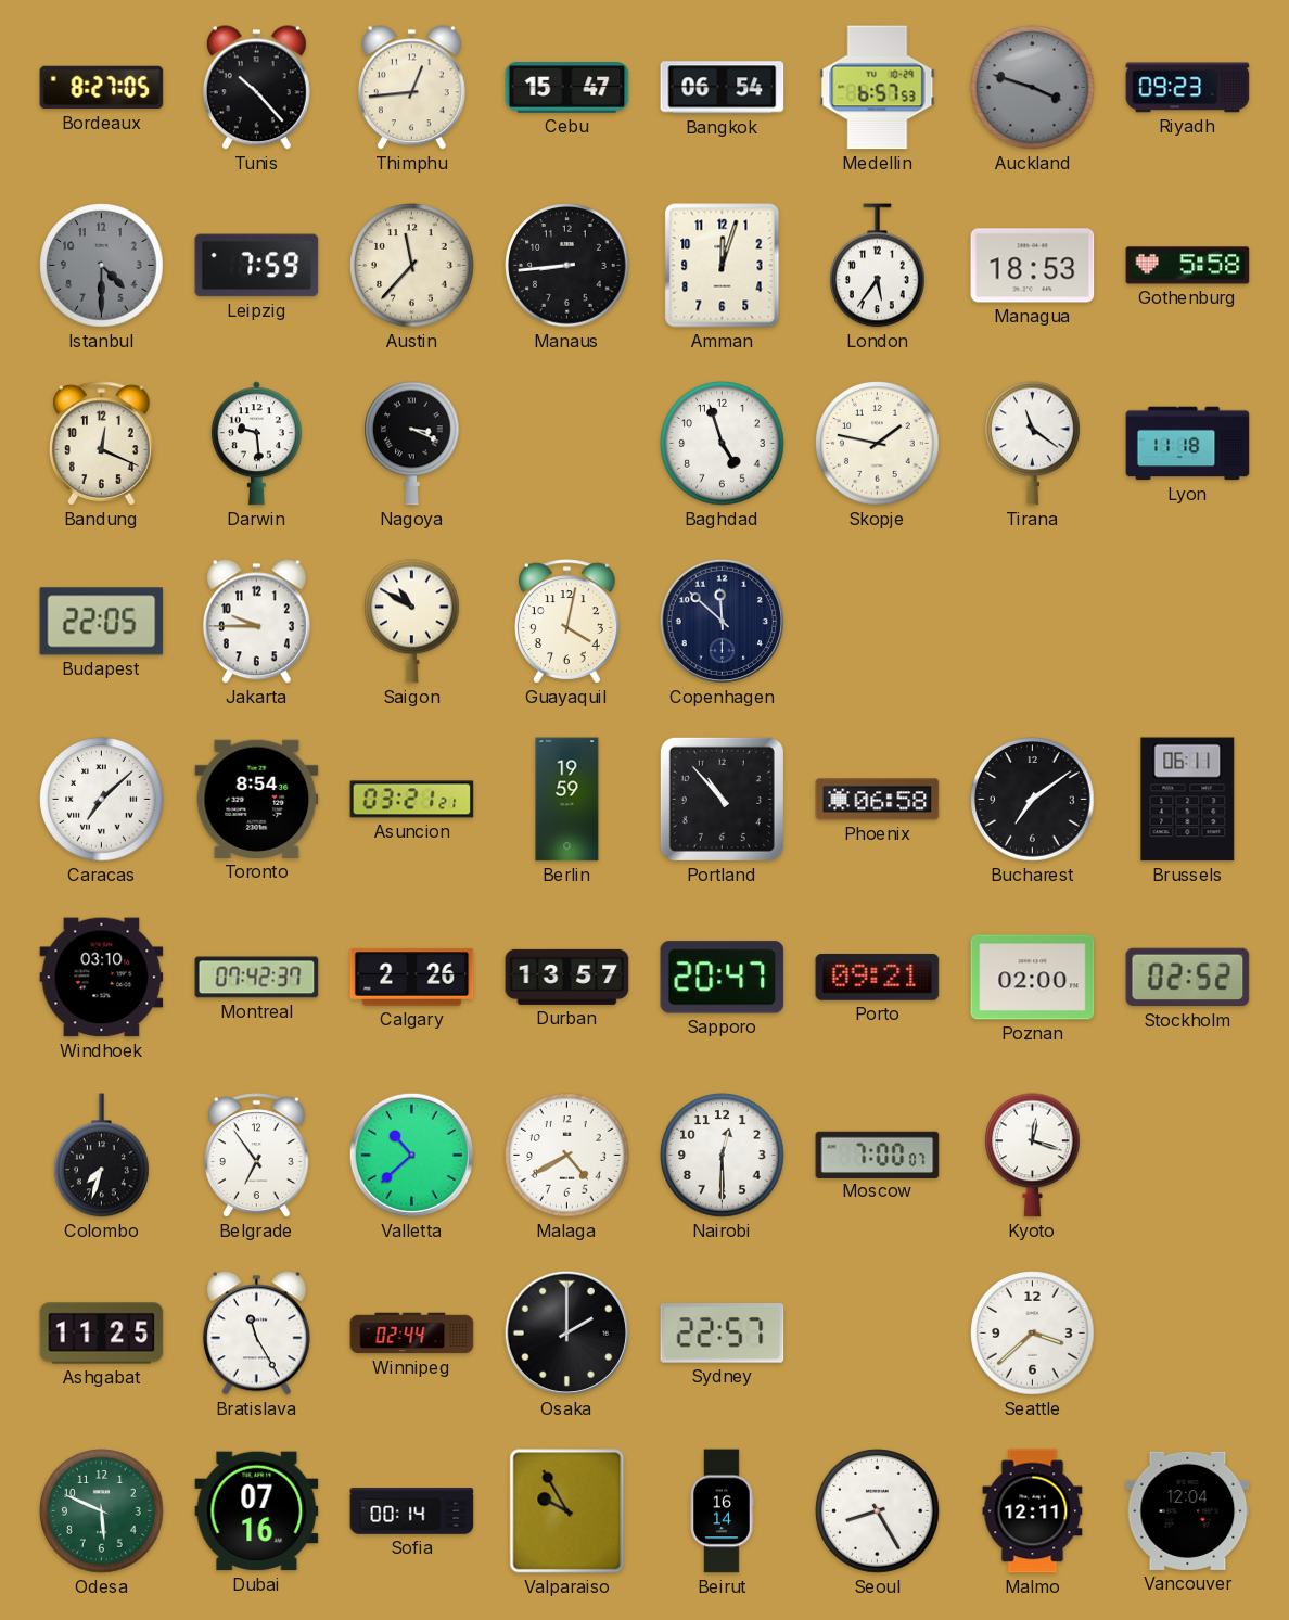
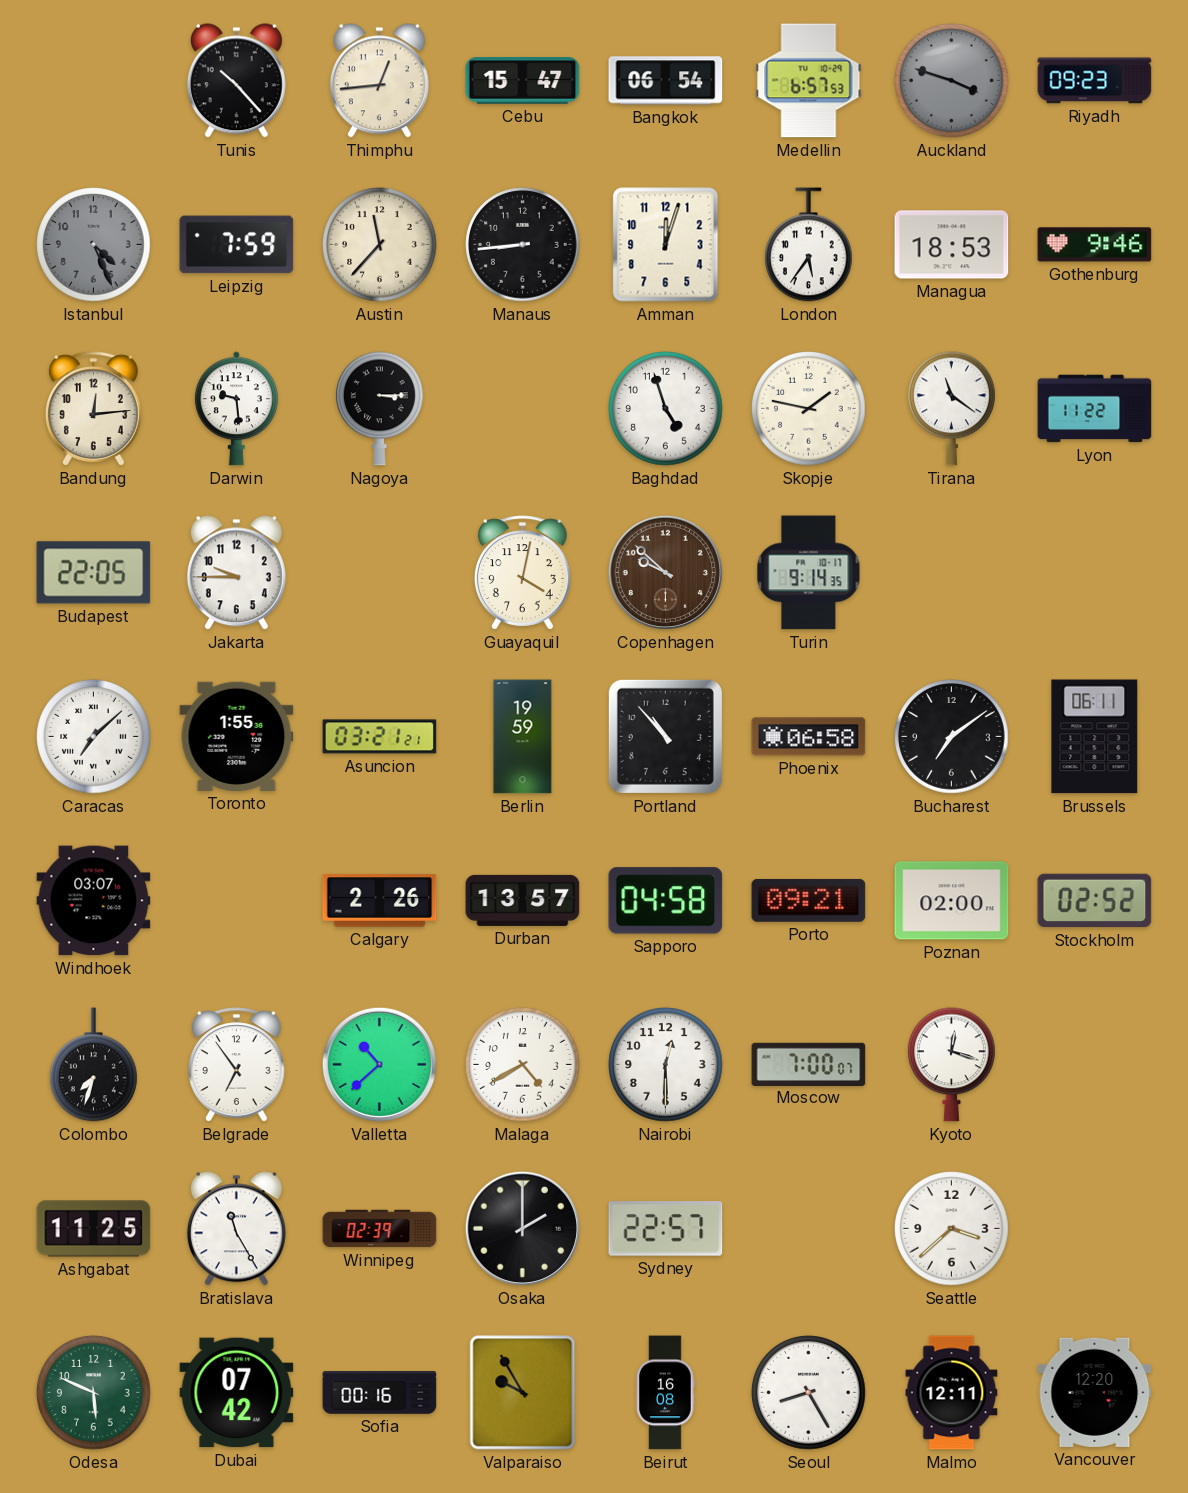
Bordeaux: 8:27 -> none (102, 88)
Istanbul: 4:30 -> 4:26 (94, 245)
Gothenburg: 5:58 -> 9:46 (1095, 245)
Bandung: 12:19 -> 12:14 (93, 409)
Nagoya: 3:19 -> 3:15 (380, 409)
Lyon: 11:18 -> 11:22 (1095, 409)
Saigon: 10:50 -> none (412, 622)
Copenhagen: 11:52 -> 9:52 (665, 572)
Copenhagen dial: navy -> brown (665, 572)
Turin: none -> 9:14 (809, 573)
Toronto: 8:54 -> 1:55 (237, 736)
Windhoek: 03:10 -> 03:07 (94, 901)
Montreal: 07:42 -> none (257, 978)
Sapporo: 20:47 -> 04:58 (666, 901)
Winnipeg: 02:44 -> 02:39 (380, 1229)
Dubai: 07:16 -> 07:42 (237, 1393)
Sofia: 00:14 -> 00:16 (380, 1393)
Beirut: 16:14 -> 16:08 (665, 1393)
Vancouver: 12:04 -> 12:20 (1095, 1392)
